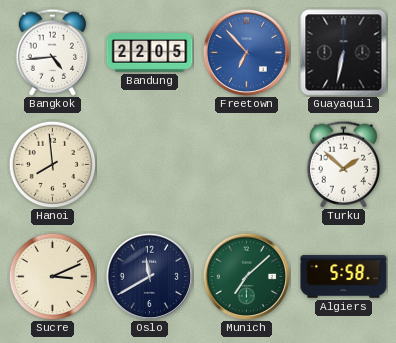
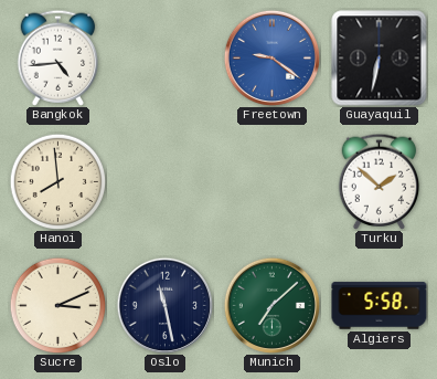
Bandung: 22:05 -> none (150, 53)
Freetown: 6:53 -> 9:21 (271, 57)
Oslo: 11:40 -> 11:28 (164, 305)
